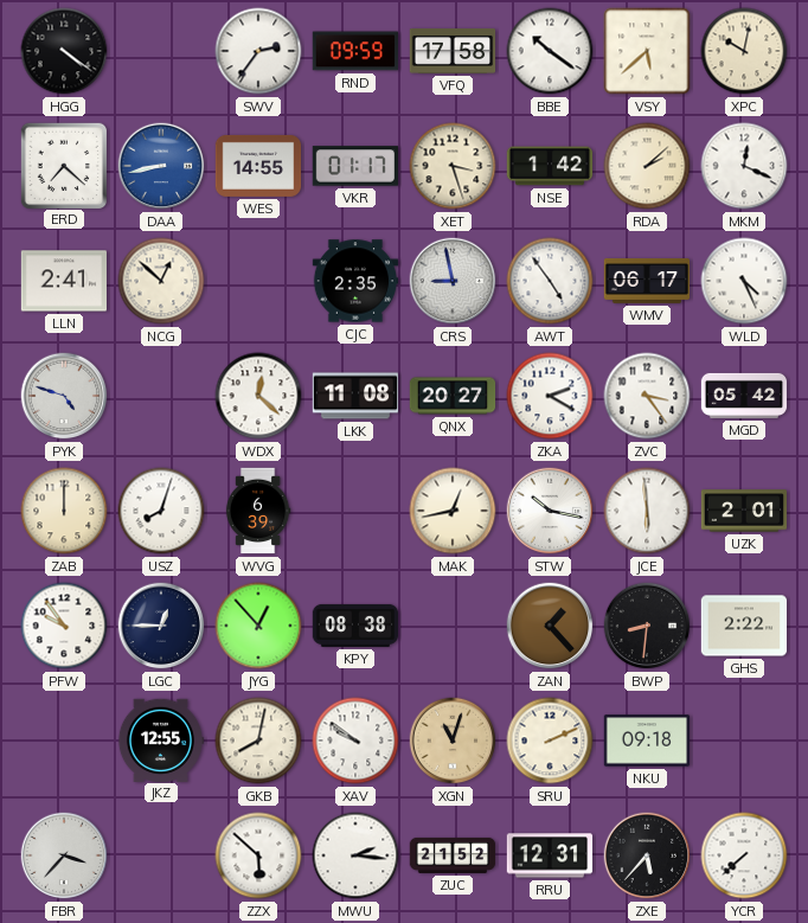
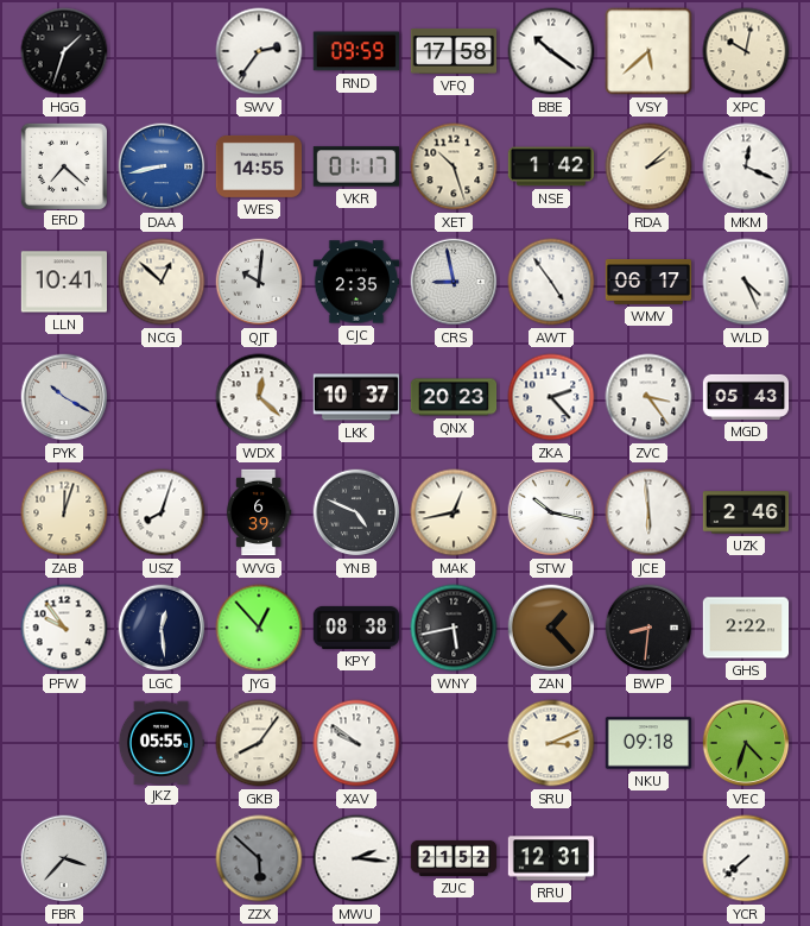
HGG: 4:21 -> 1:33 (64, 51)
XET: 3:27 -> 10:27 (454, 166)
LLN: 2:41 -> 10:41 (64, 282)
QJT: none -> 10:01 (259, 282)
PYK: 4:48 -> 10:20 (64, 397)
LKK: 11:08 -> 10:37 (356, 397)
QNX: 20:27 -> 20:23 (454, 397)
ZKA: 2:20 -> 2:23 (551, 397)
MGD: 05:42 -> 05:43 (746, 397)
ZAB: 12:00 -> 12:03 (64, 512)
YNB: none -> 4:49 (356, 512)
UZK: 2:01 -> 2:46 (746, 512)
LGC: 12:45 -> 12:29 (162, 628)
WNY: none -> 5:43 (454, 628)
JKZ: 12:55 -> 05:55 (160, 742)
GKB: 8:02 -> 8:06 (259, 743)
XGN: 11:03 -> none (453, 741)
SRU: 2:11 -> 3:11 (551, 743)
VEC: none -> 4:33 (746, 743)
ZZX dial: white -> grey (259, 858)
ZXE: 5:37 -> none (647, 855)
